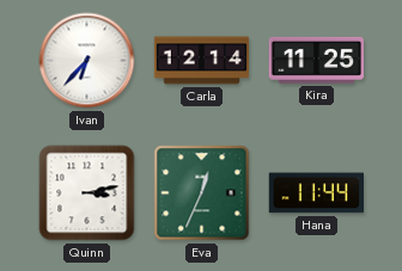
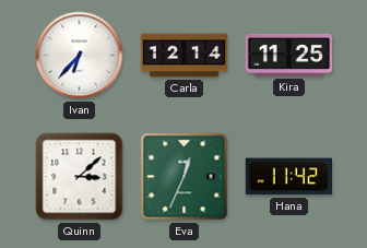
Quinn: 3:13 -> 3:08 (80, 177)
Hana: 11:44 -> 11:42 (288, 177)
